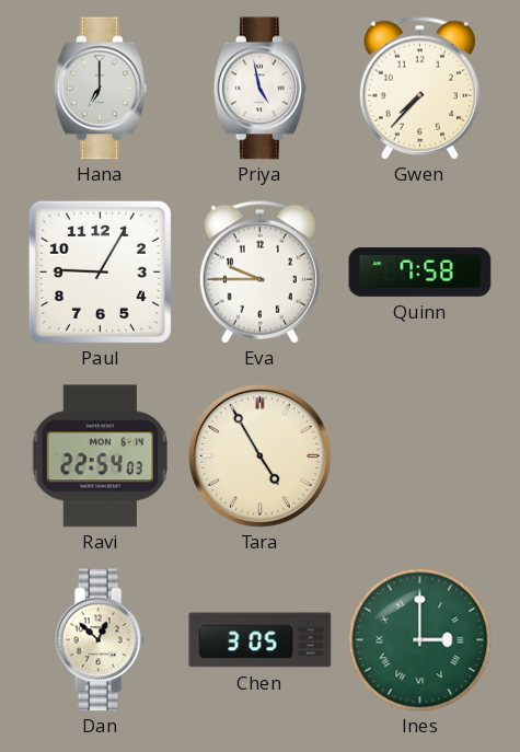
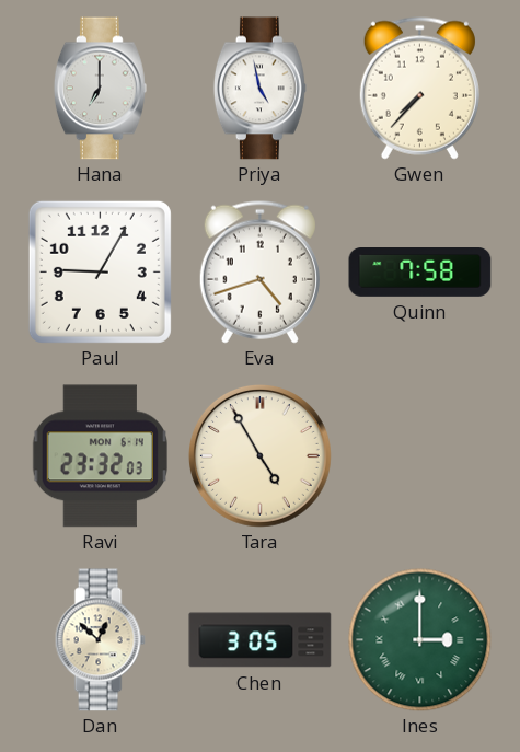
Eva: 9:45 -> 4:42 (259, 271)
Ravi: 22:54 -> 23:32 (100, 456)
